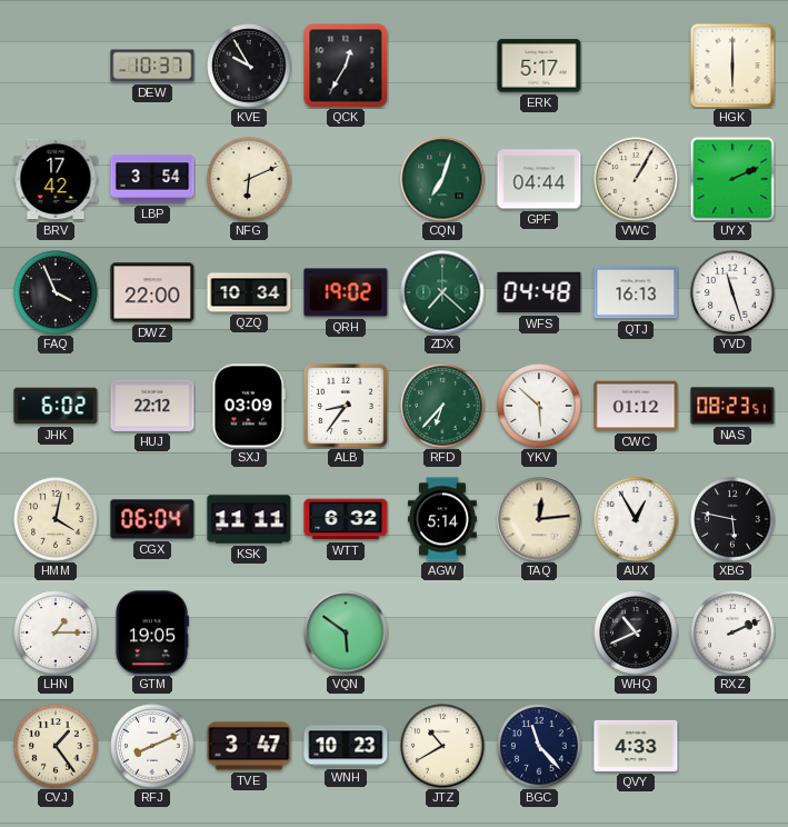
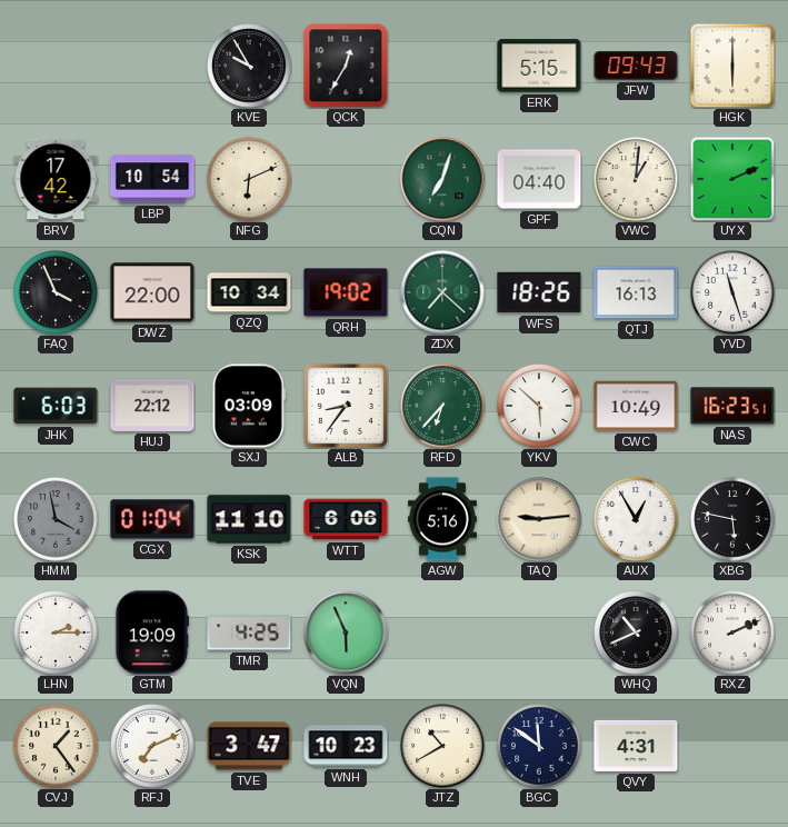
DEW: 10:37 -> none (152, 66)
ERK: 5:17 -> 5:15 (539, 66)
JFW: none -> 09:43 (636, 67)
LBP: 3:54 -> 10:54 (152, 179)
GPF: 04:44 -> 04:40 (539, 179)
VWC: 1:05 -> 1:01 (636, 179)
WFS: 04:48 -> 18:26 (539, 292)
JHK: 6:02 -> 6:03 (56, 406)
CWC: 01:12 -> 10:49 (636, 406)
NAS: 08:23 -> 16:23 (732, 406)
HMM: 4:02 -> 3:58 (56, 519)
HMM dial: cream -> grey (56, 519)
CGX: 06:04 -> 01:04 (152, 519)
KSK: 11:11 -> 11:10 (249, 519)
WTT: 6:32 -> 6:06 (346, 519)
AGW: 5:14 -> 5:16 (442, 519)
TAQ: 12:14 -> 9:14 (539, 519)
LHN: 1:15 -> 2:15 (56, 632)
GTM: 19:05 -> 19:09 (151, 632)
TMR: none -> 4:25 (249, 632)
VQN: 5:51 -> 5:56 (346, 632)
RFJ: 8:11 -> 7:11 (152, 746)
BGC: 11:23 -> 11:51 (539, 746)
QVY: 4:33 -> 4:31 (636, 746)
